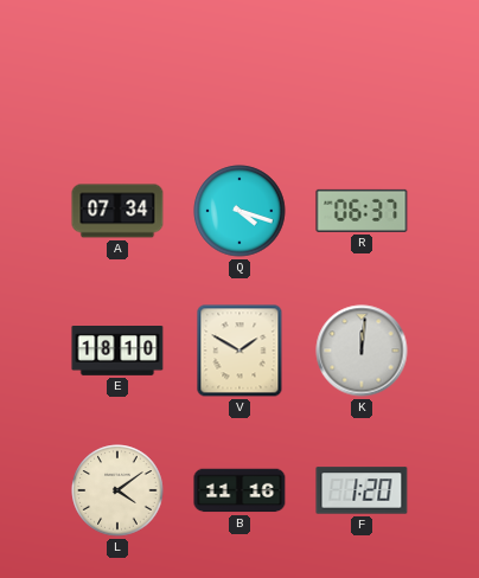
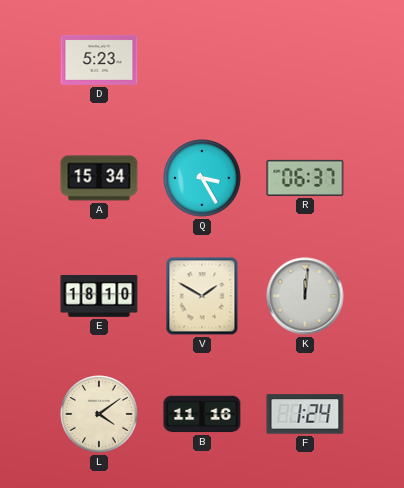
D: none -> 5:23 (99, 60)
A: 07:34 -> 15:34 (99, 178)
Q: 4:18 -> 3:25 (202, 178)
F: 1:20 -> 1:24 (305, 414)
